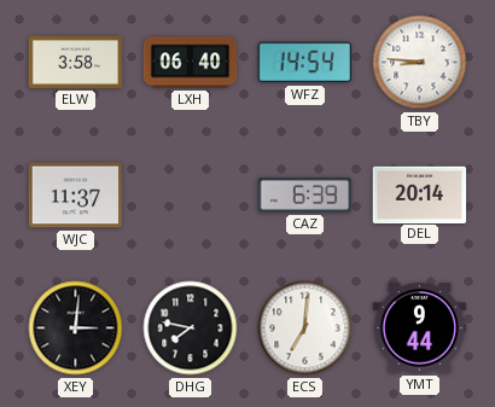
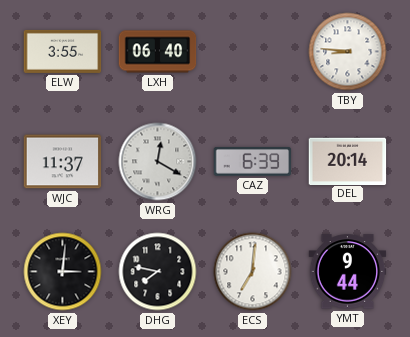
ELW: 3:58 -> 3:55 (63, 51)
WFZ: 14:54 -> none (305, 63)
WRG: none -> 12:20 (158, 162)
